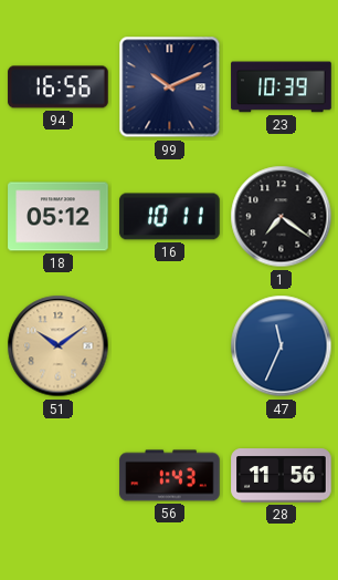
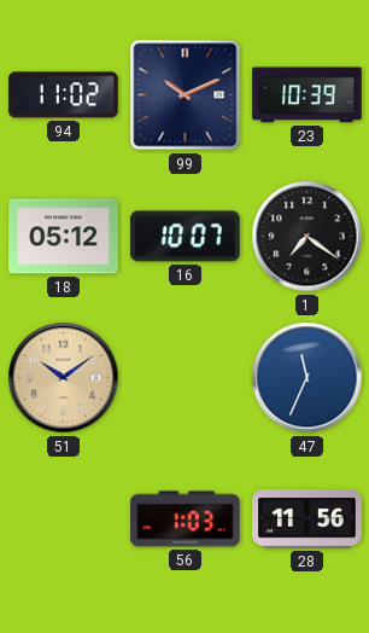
94: 16:56 -> 11:02 (64, 95)
16: 10:11 -> 10:07 (186, 237)
56: 1:43 -> 1:03 (186, 519)
